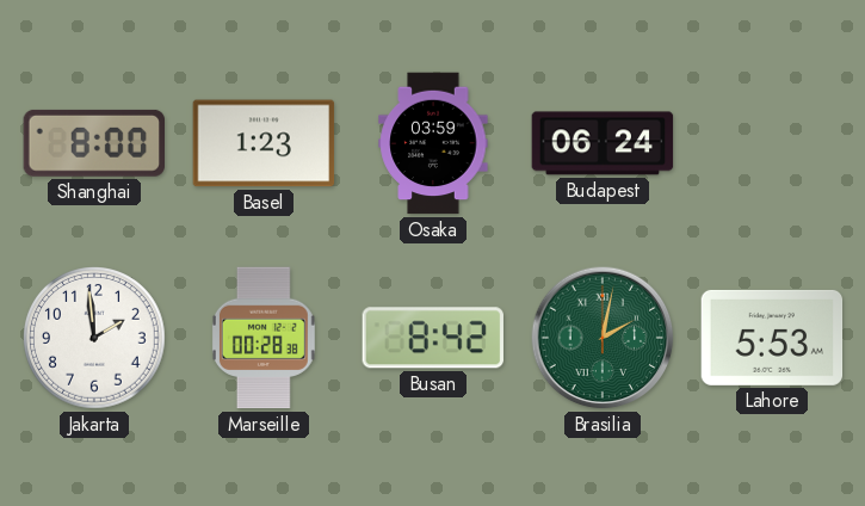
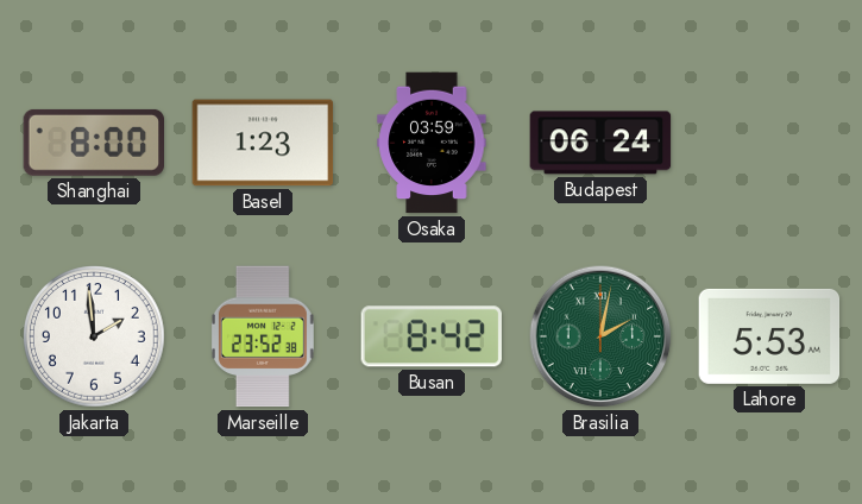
Marseille: 00:28 -> 23:52 (263, 336)
